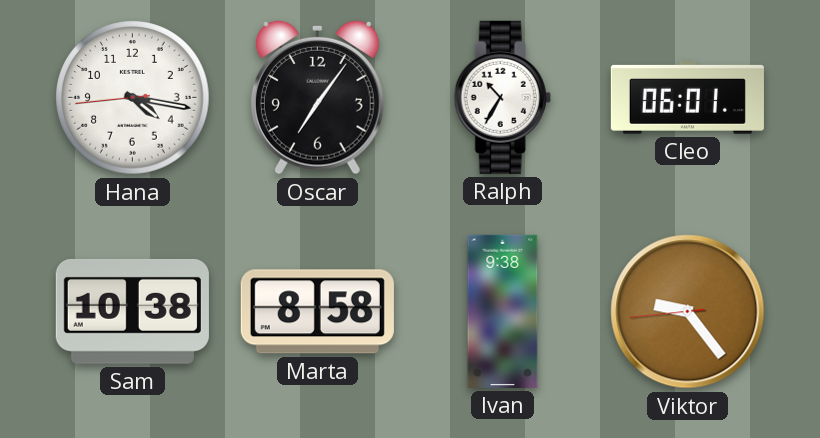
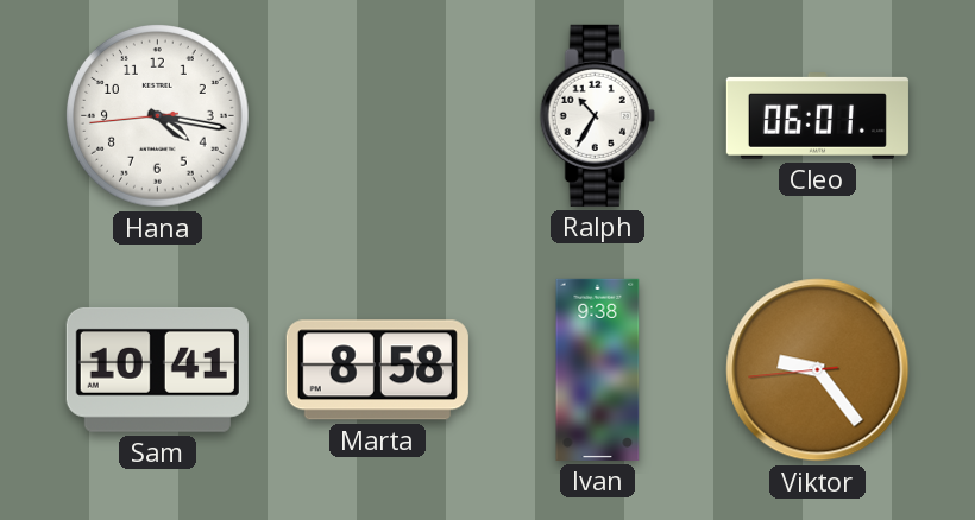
Oscar: 7:06 -> none (317, 97)
Sam: 10:38 -> 10:41 (157, 369)
